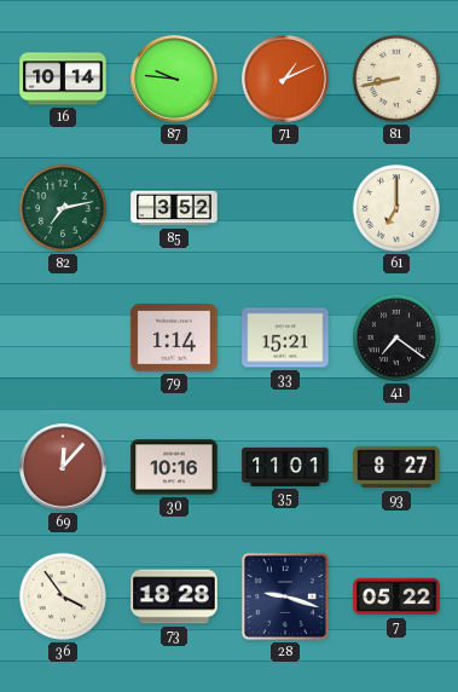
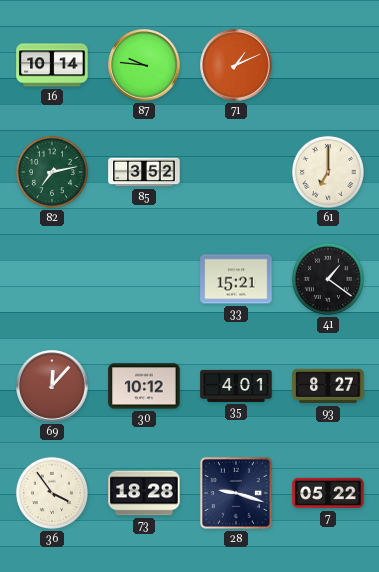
81: 8:43 -> none (396, 79)
79: 1:14 -> none (174, 338)
41: 7:21 -> 1:21 (328, 279)
30: 10:16 -> 10:12 (144, 386)
35: 11:01 -> 4:01 (236, 386)
